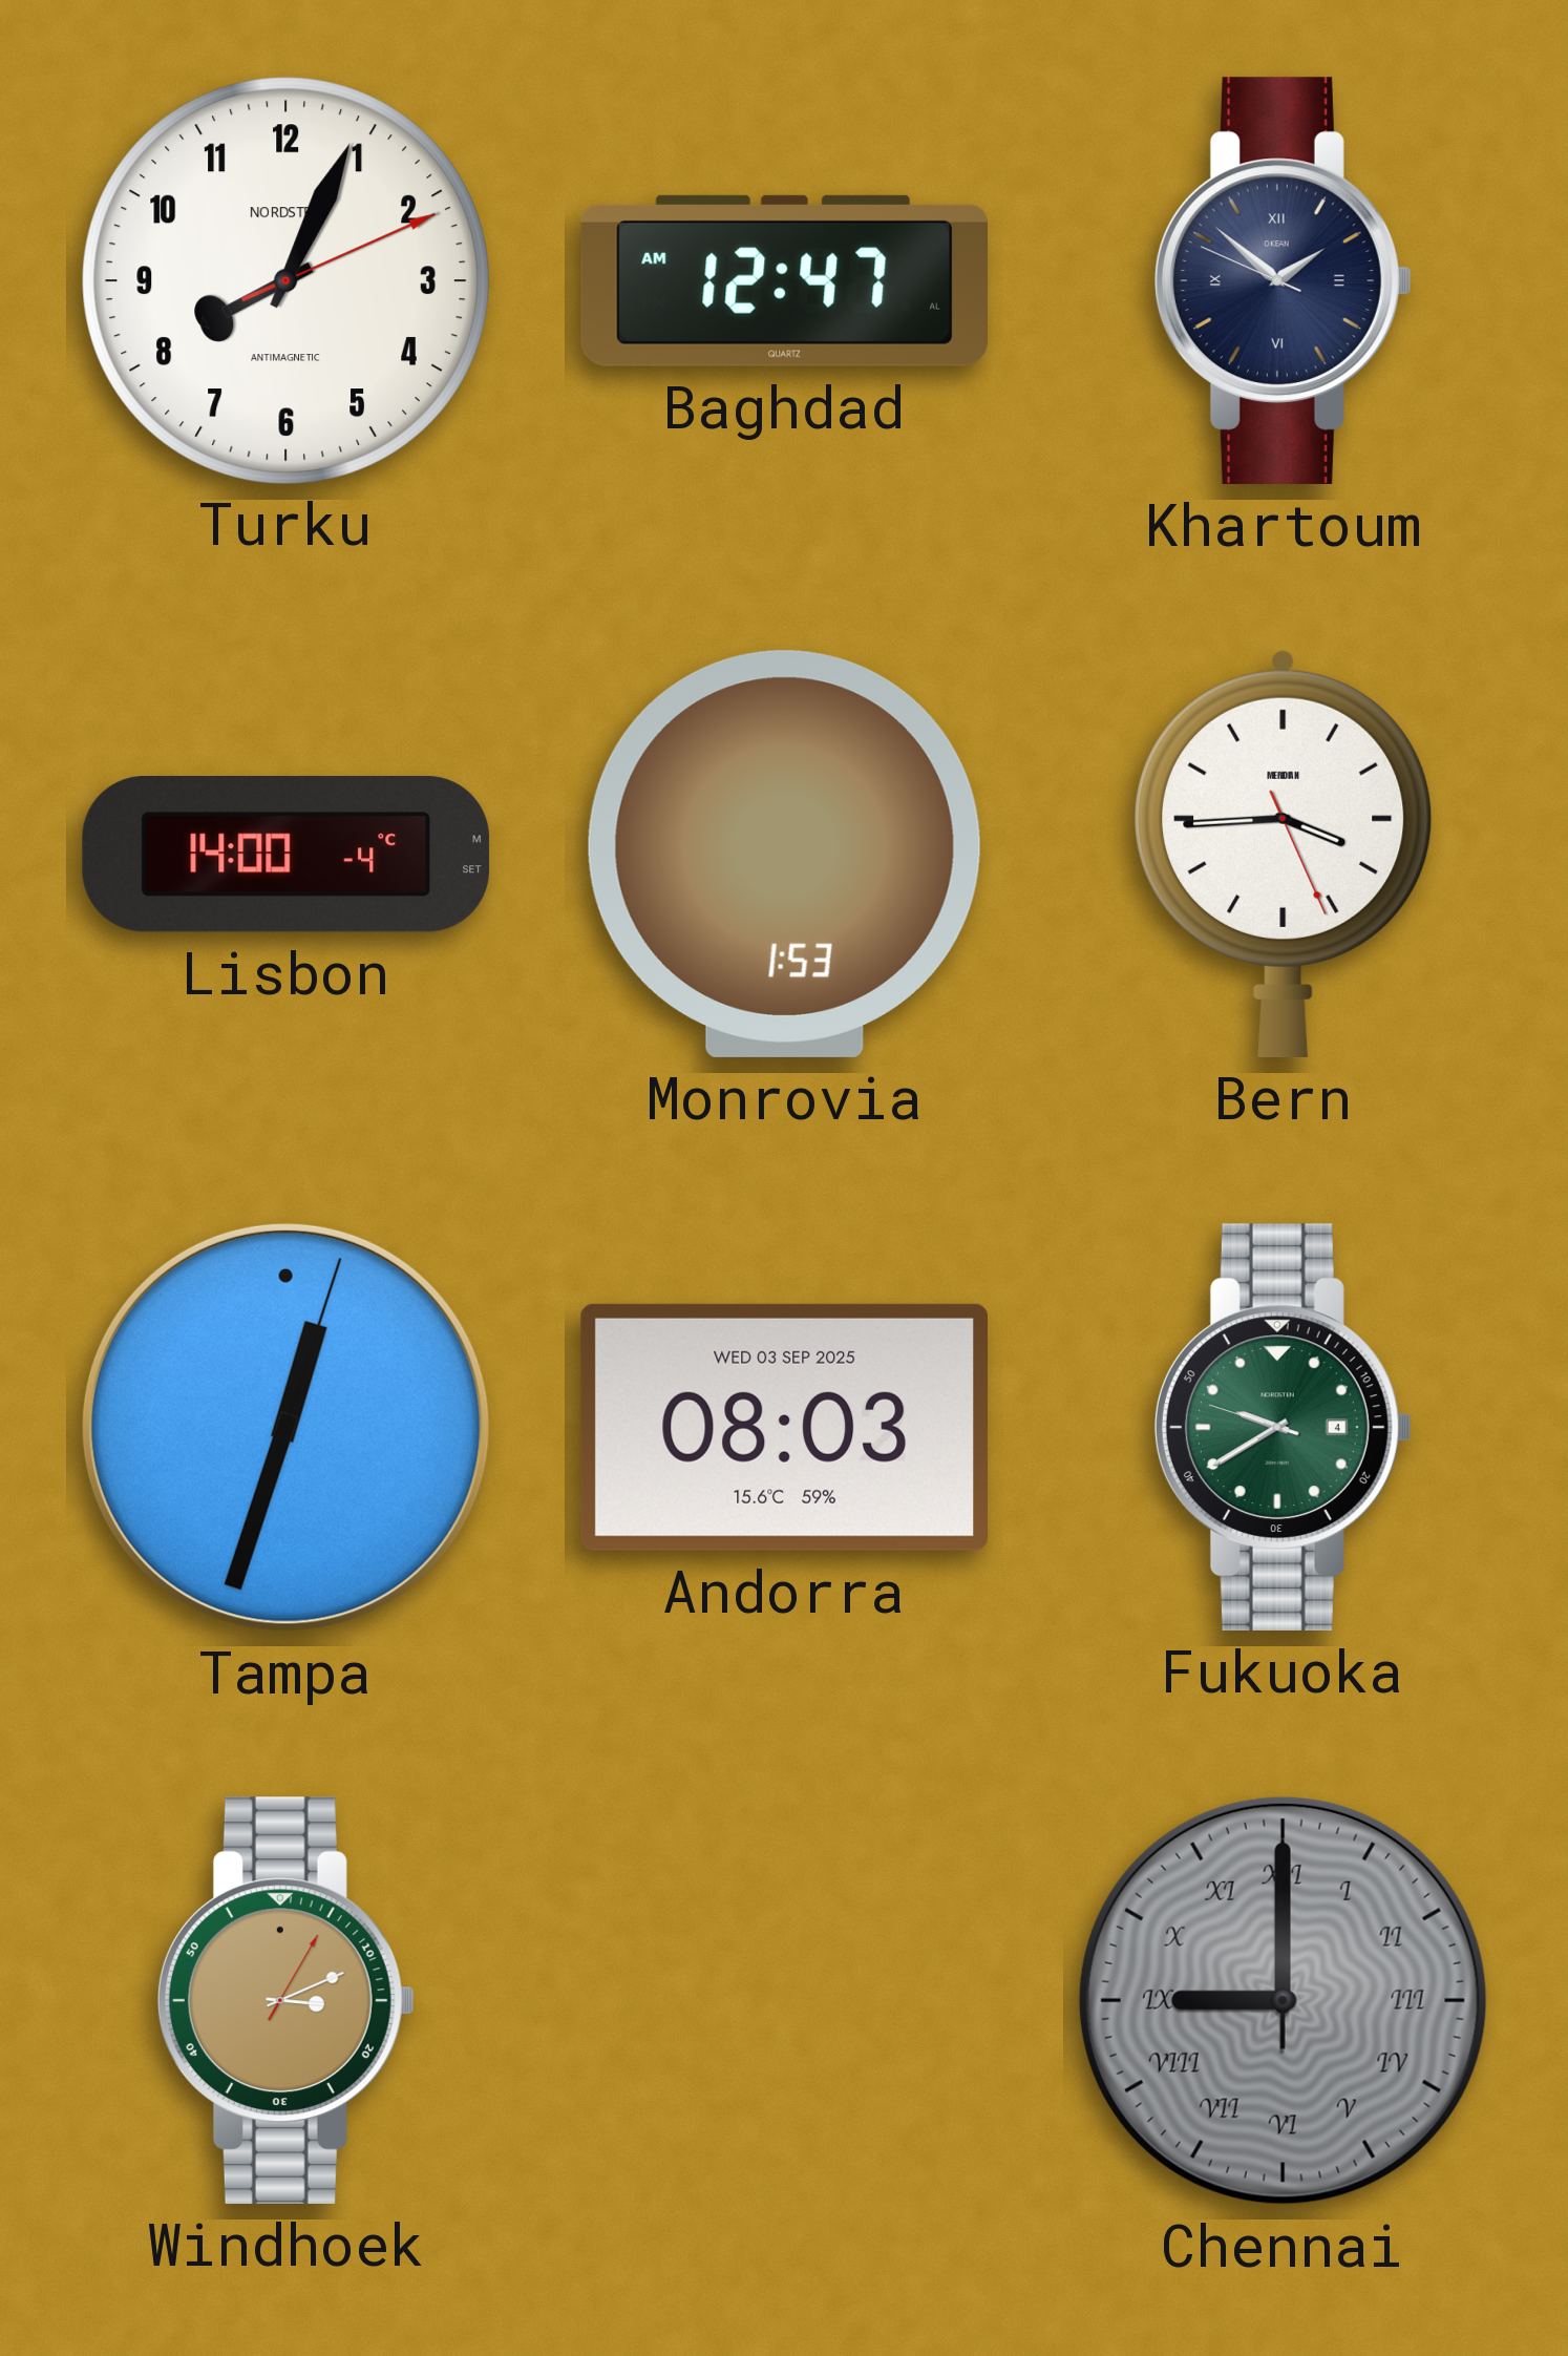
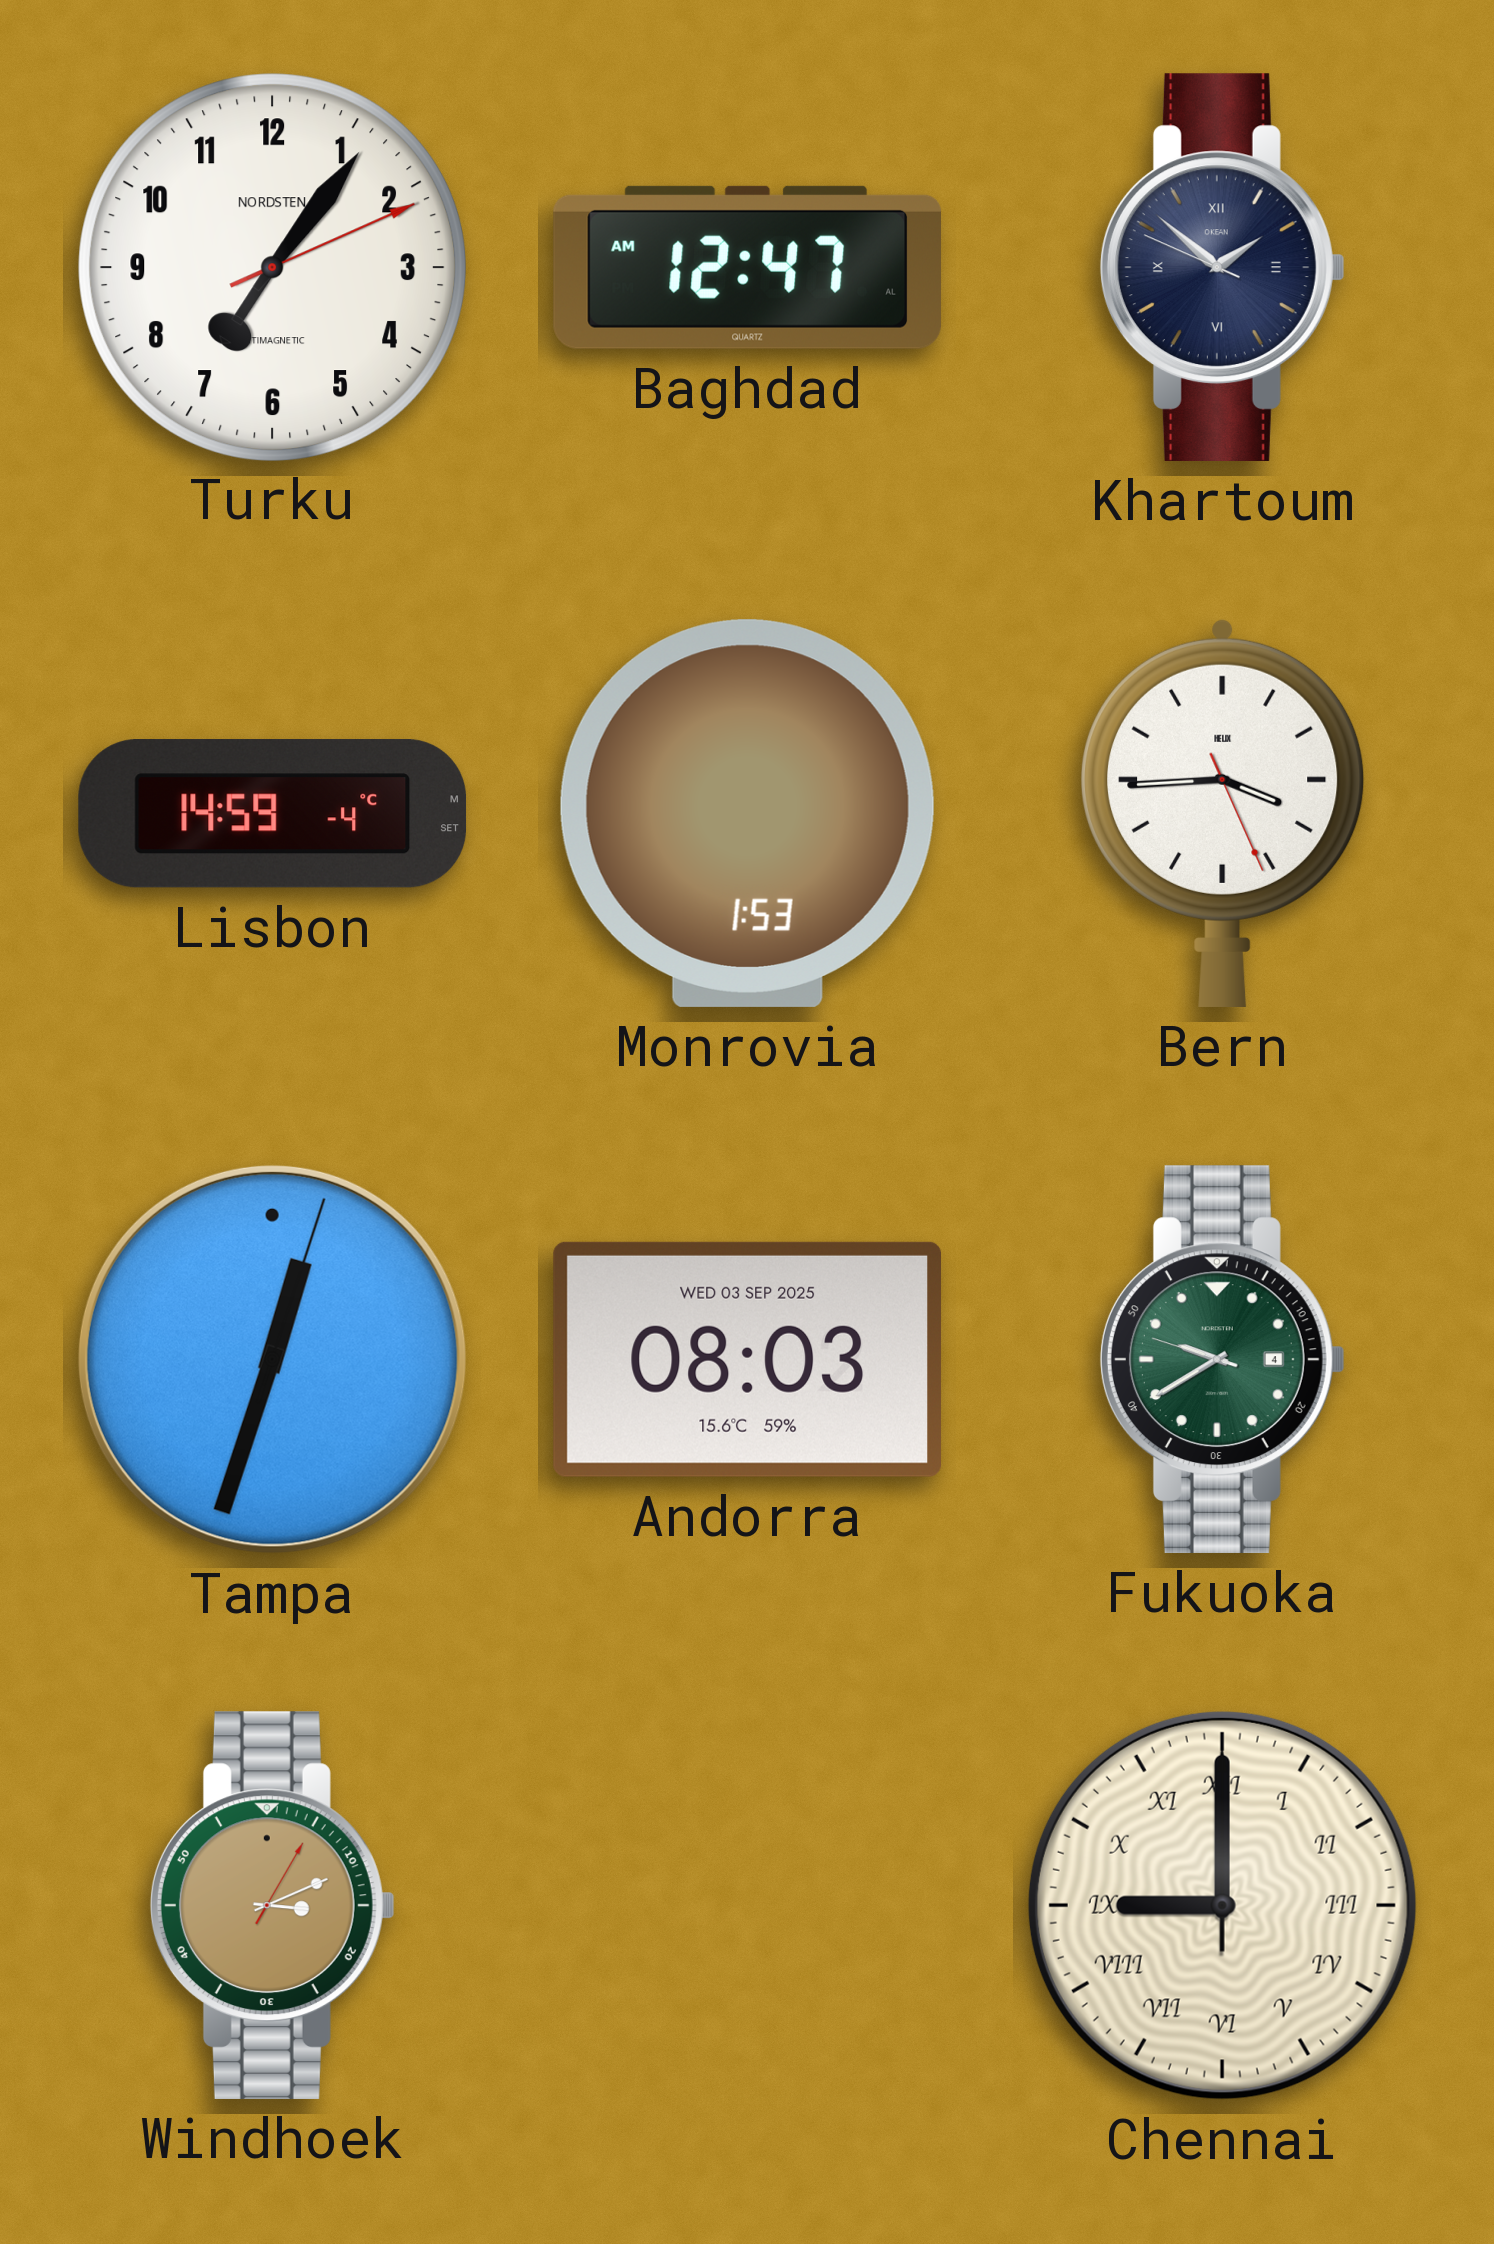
Turku: 8:04 -> 7:06 (272, 267)
Lisbon: 14:00 -> 14:59 (273, 814)
Bern brand: MERIDIAN -> HELIX (1223, 813)
Chennai dial: grey -> cream (1222, 1905)
